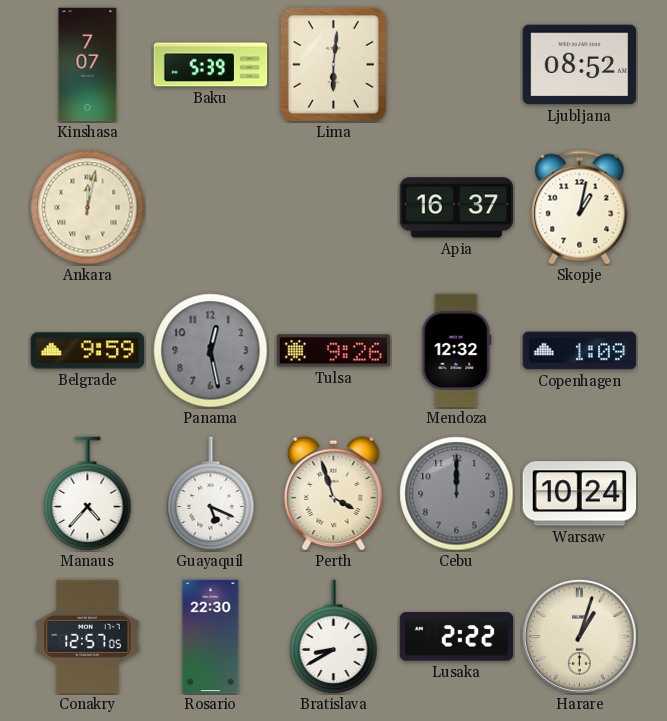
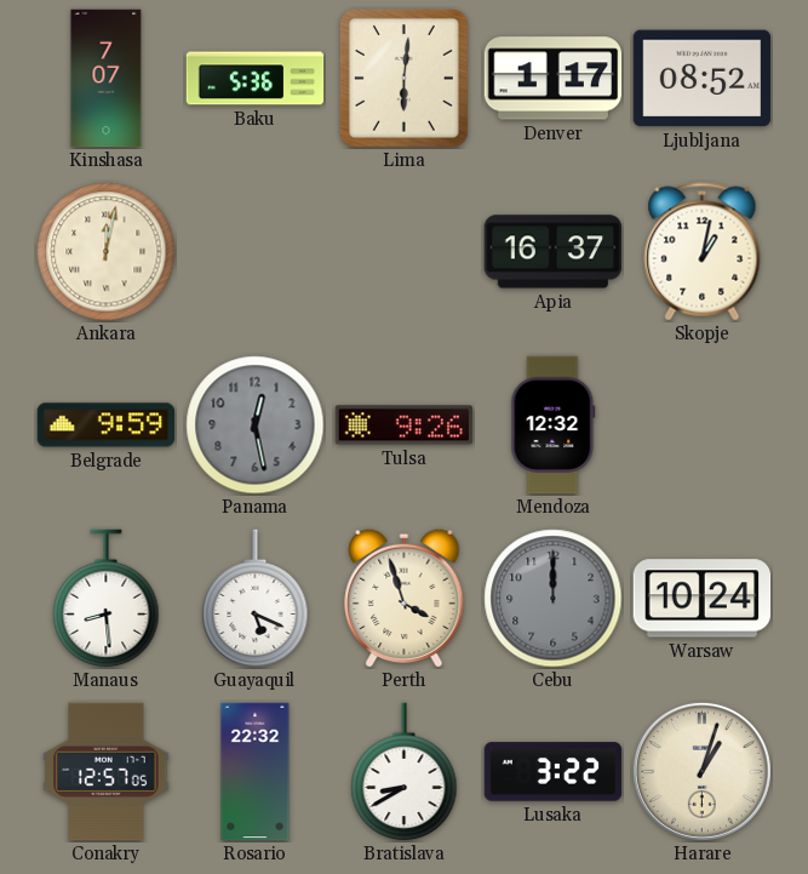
Baku: 5:39 -> 5:36 (256, 79)
Denver: none -> 1:17 (554, 79)
Copenhagen: 1:09 -> none (580, 351)
Manaus: 4:37 -> 8:29 (107, 599)
Rosario: 22:30 -> 22:32 (256, 772)
Lusaka: 2:22 -> 3:22 (554, 772)
